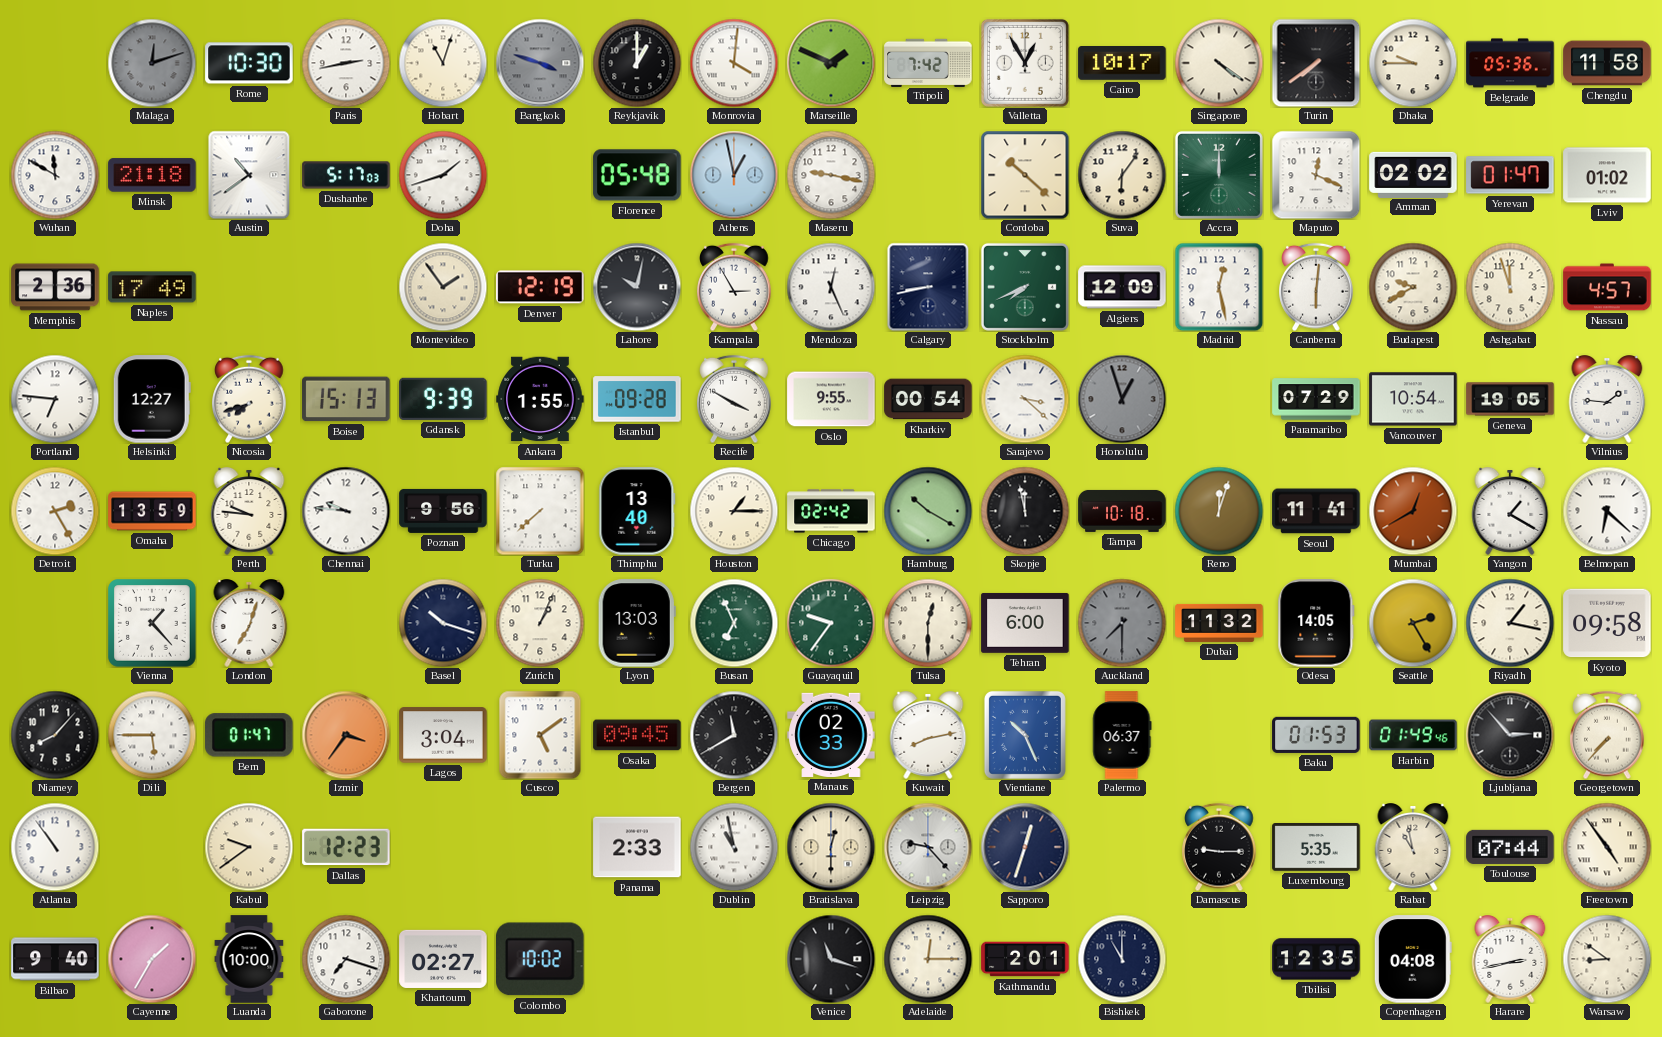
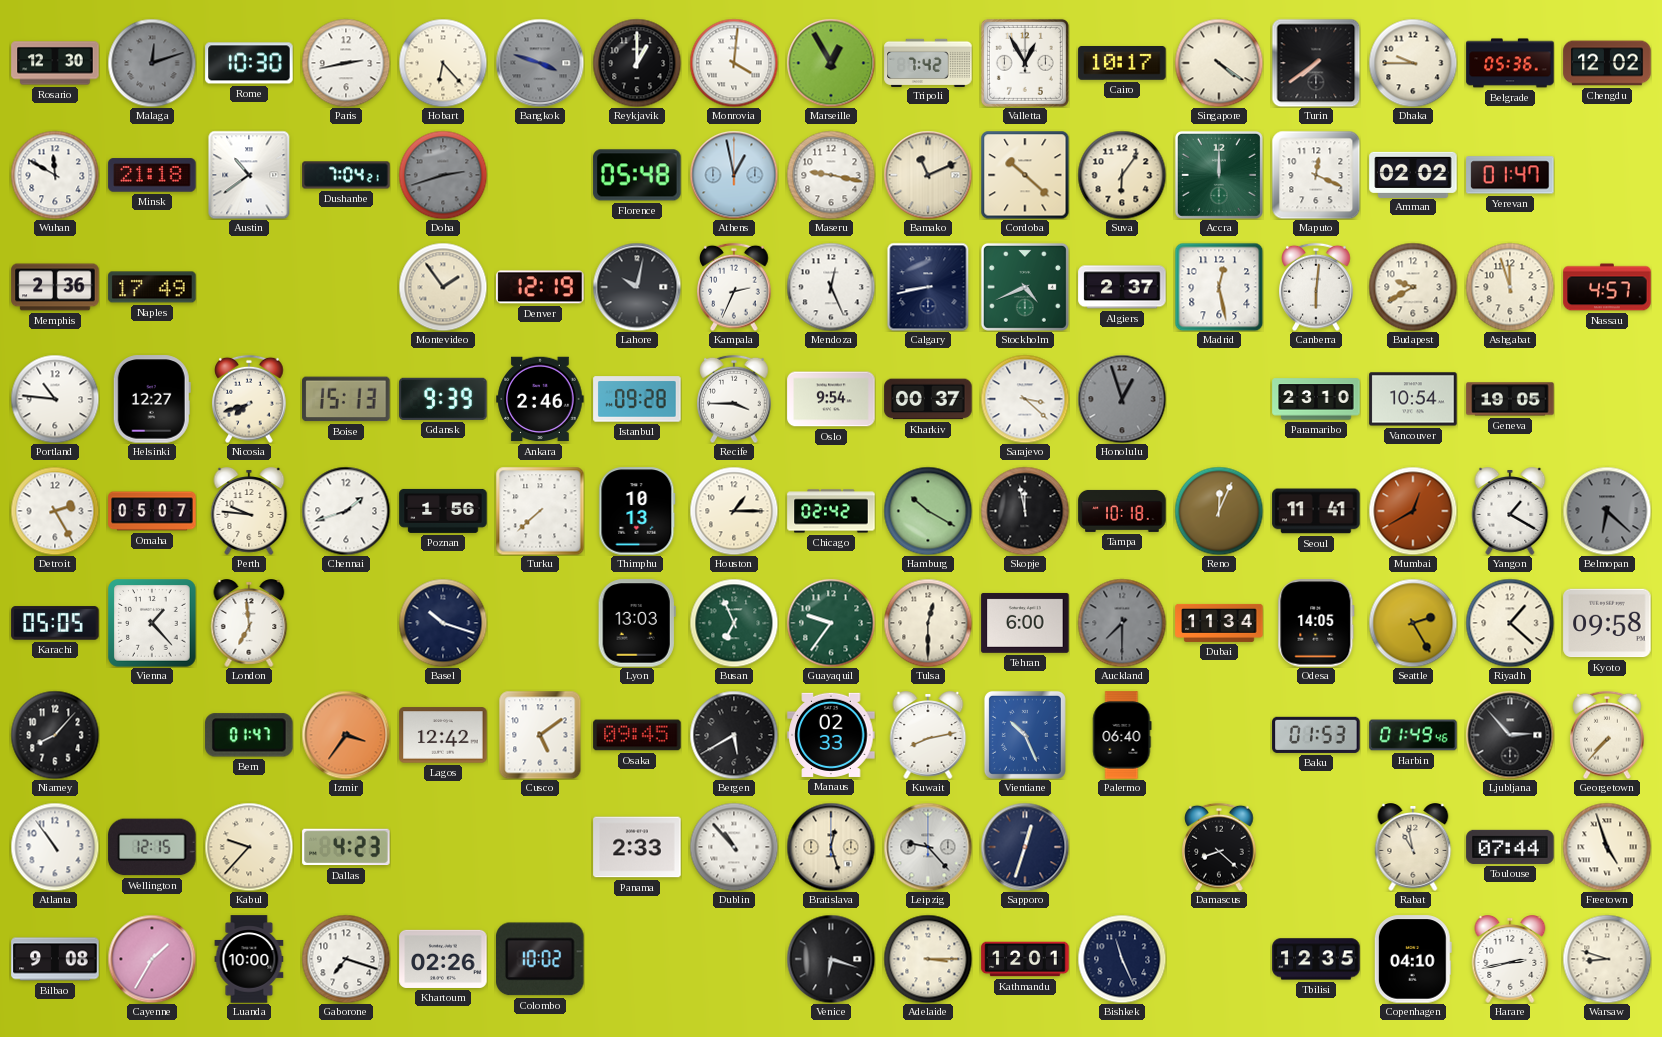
Rosario: none -> 12:30 (55, 63)
Hobart: 11:03 -> 6:23 (443, 63)
Marseille: 1:49 -> 12:55 (831, 63)
Chengdu: 11:58 -> 12:02 (1607, 63)
Dushanbe: 5:17 -> 7:04 (346, 175)
Doha: 1:42 -> 2:42 (443, 175)
Doha dial: white -> grey (443, 175)
Bamako: none -> 11:11 (928, 175)
Lviv: 01:02 -> none (1607, 175)
Kampala: 2:55 -> 2:34 (734, 287)
Stockholm: 7:41 -> 4:41 (1025, 287)
Algiers: 12:09 -> 2:37 (1122, 287)
Portland: 6:46 -> 10:46 (55, 399)
Ankara: 1:55 -> 2:46 (540, 399)
Recife: 3:50 -> 3:45 (734, 399)
Oslo: 9:55 -> 9:54 (831, 399)
Kharkiv: 00:54 -> 00:37 (928, 399)
Paramaribo: 07:29 -> 23:10 (1316, 399)
Vilnius: 1:46 -> none (1607, 399)
Omaha: 13:59 -> 05:07 (152, 511)
Chennai: 9:46 -> 1:42 (346, 511)
Poznan: 9:56 -> 1:56 (443, 511)
Thimphu: 13:40 -> 10:13 (637, 511)
Reno: 12:03 -> 12:04 (1219, 511)
Belmopan dial: white -> grey (1607, 511)
Karachi: none -> 05:05 (55, 623)
London: 7:03 -> 6:59 (249, 623)
Zurich: 1:04 -> none (540, 623)
Dubai: 11:32 -> 11:34 (1219, 623)
Riyadh: 1:17 -> 1:22 (1510, 623)
Dili: 5:45 -> none (152, 735)
Lagos: 3:04 -> 12:42 (443, 735)
Bergen: 11:40 -> 5:40 (734, 735)
Palermo: 06:37 -> 06:40 (1122, 735)
Wellington: none -> 12:15 (152, 847)
Kabul: 9:39 -> 9:37 (249, 847)
Dallas: 12:23 -> 4:23 (346, 847)
Dublin: 10:58 -> 10:53 (734, 847)
Bratislava: 12:30 -> 12:27 (831, 847)
Damascus: 9:15 -> 8:22 (1219, 847)
Luxembourg: 5:35 -> none (1316, 848)
Freetown: 4:54 -> 4:57 (1607, 847)
Bilbao: 9:40 -> 9:08 (55, 959)
Khartoum: 02:27 -> 02:26 (443, 959)
Venice: 11:18 -> 6:18 (831, 959)
Adelaide: 12:15 -> 3:15 (928, 959)
Kathmandu: 2:01 -> 12:01 (1025, 959)
Bishkek: 11:00 -> 11:26 (1122, 959)
Copenhagen: 04:08 -> 04:10 (1413, 959)
Warsaw: 8:51 -> 8:48 (1607, 959)
